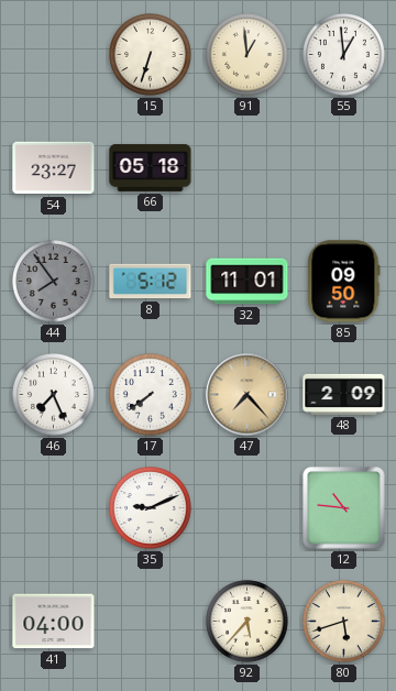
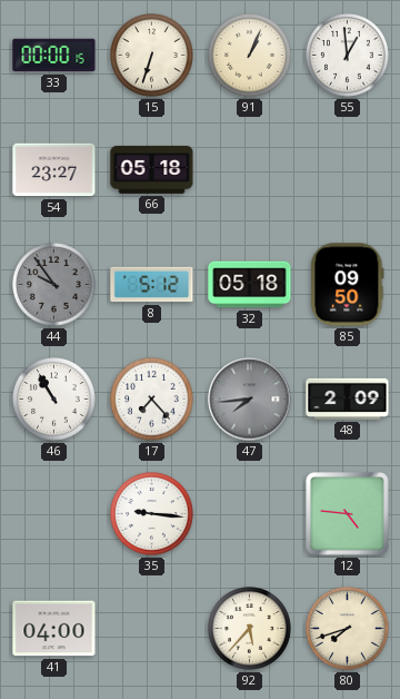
33: none -> 00:00 (54, 56)
91: 12:59 -> 1:04 (250, 56)
44: 7:54 -> 9:54 (54, 285)
32: 11:01 -> 05:18 (250, 285)
46: 7:26 -> 10:55 (54, 400)
17: 7:39 -> 7:23 (152, 400)
47: 7:23 -> 7:44 (250, 400)
47 dial: champagne -> grey (250, 400)
35: 9:11 -> 9:16 (152, 514)
12: 10:46 -> 4:46 (348, 514)
80: 5:42 -> 7:42 (348, 629)
